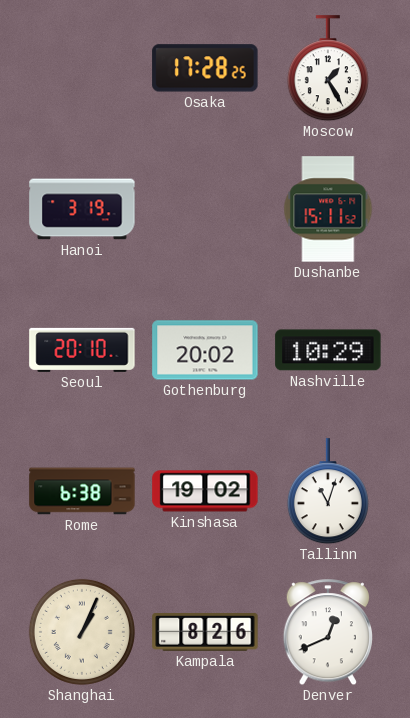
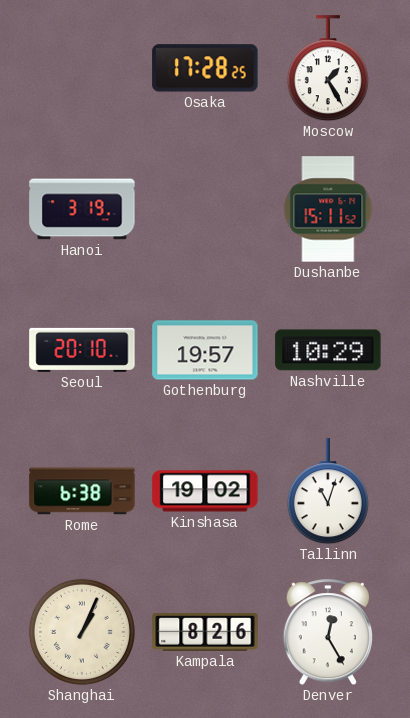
Gothenburg: 20:02 -> 19:57 (205, 350)
Denver: 12:41 -> 12:25 (327, 633)
